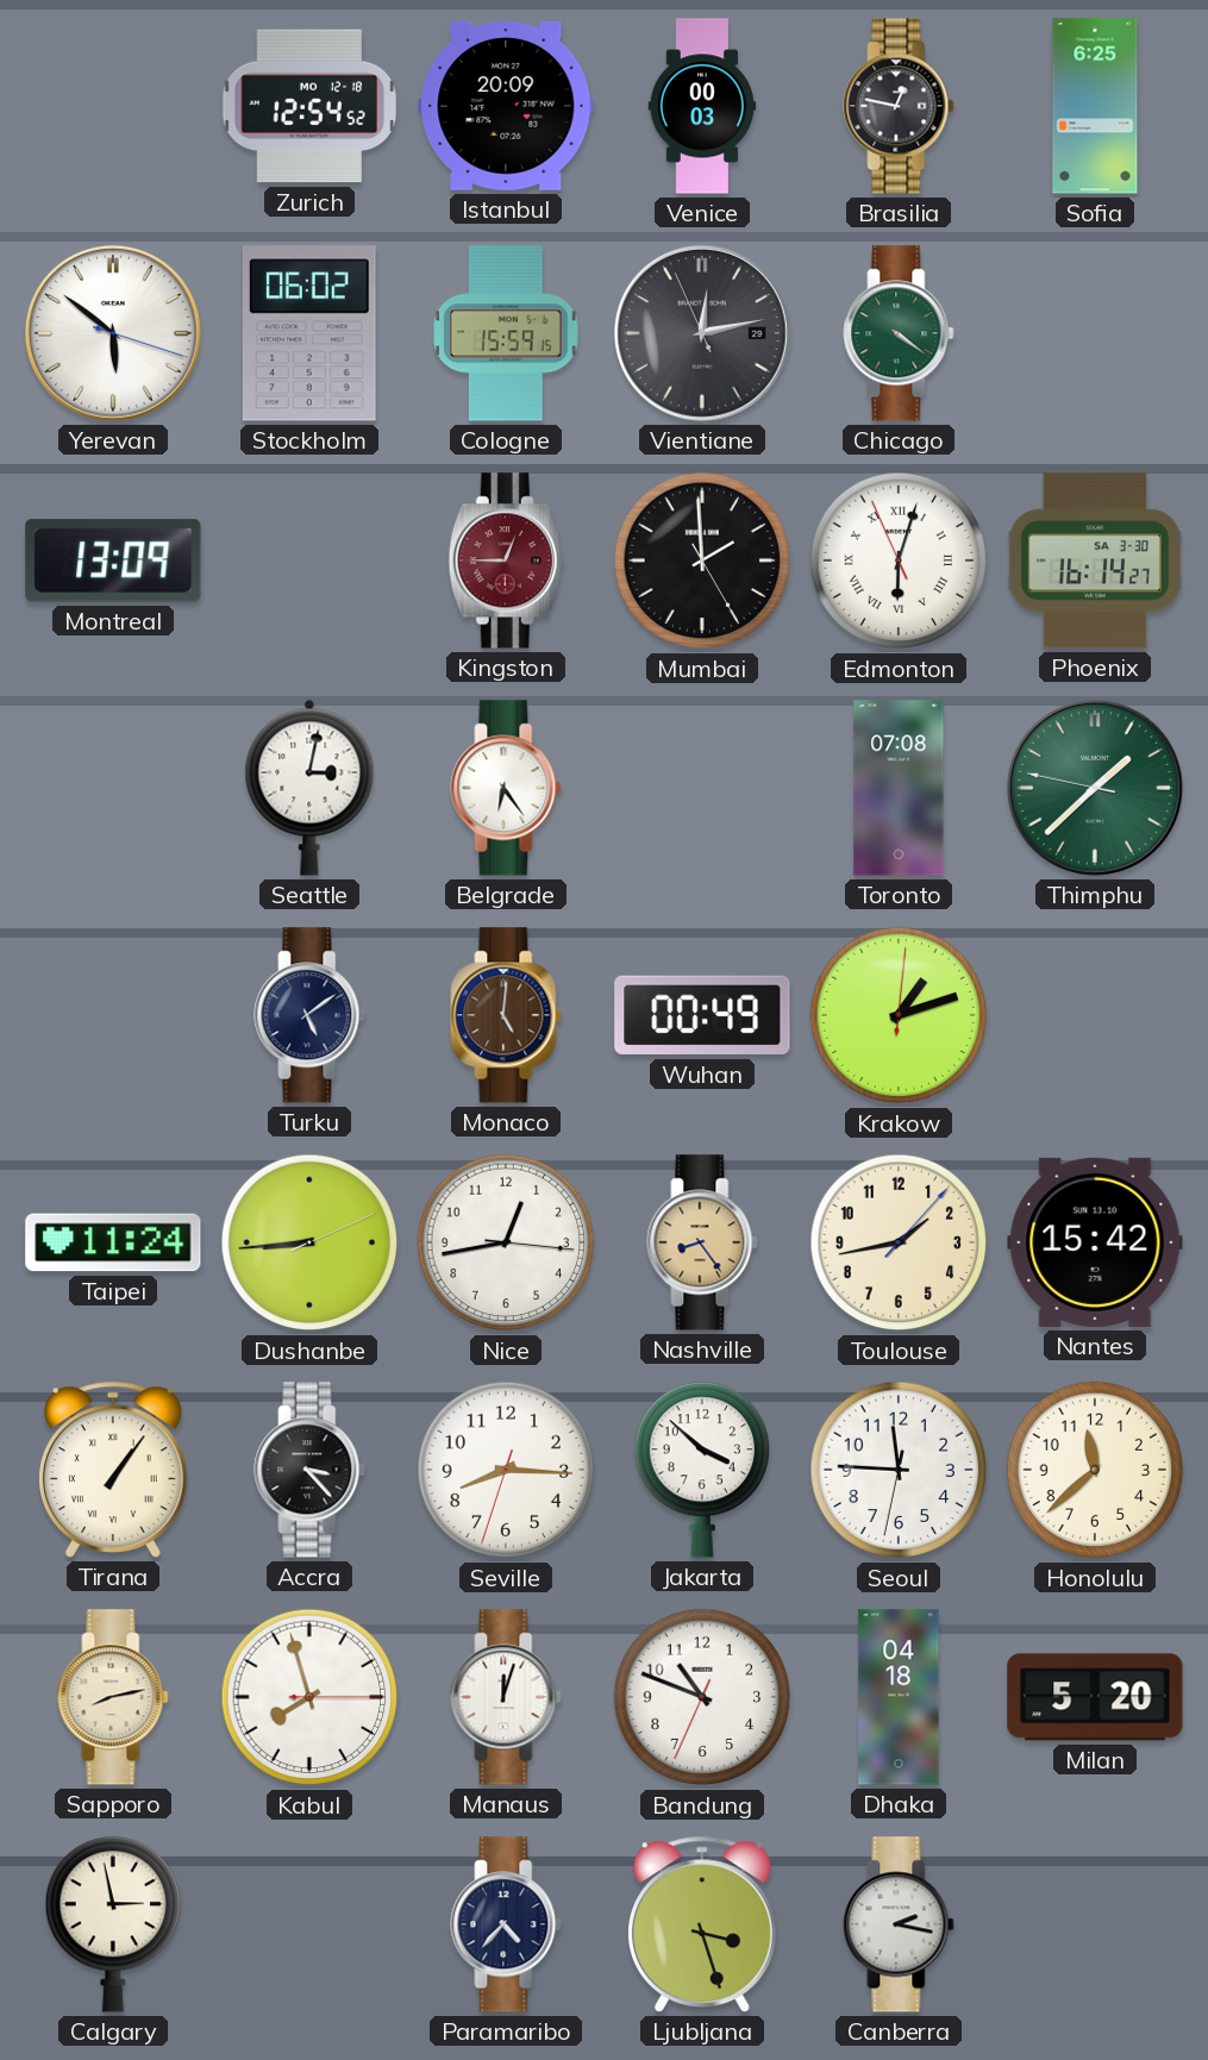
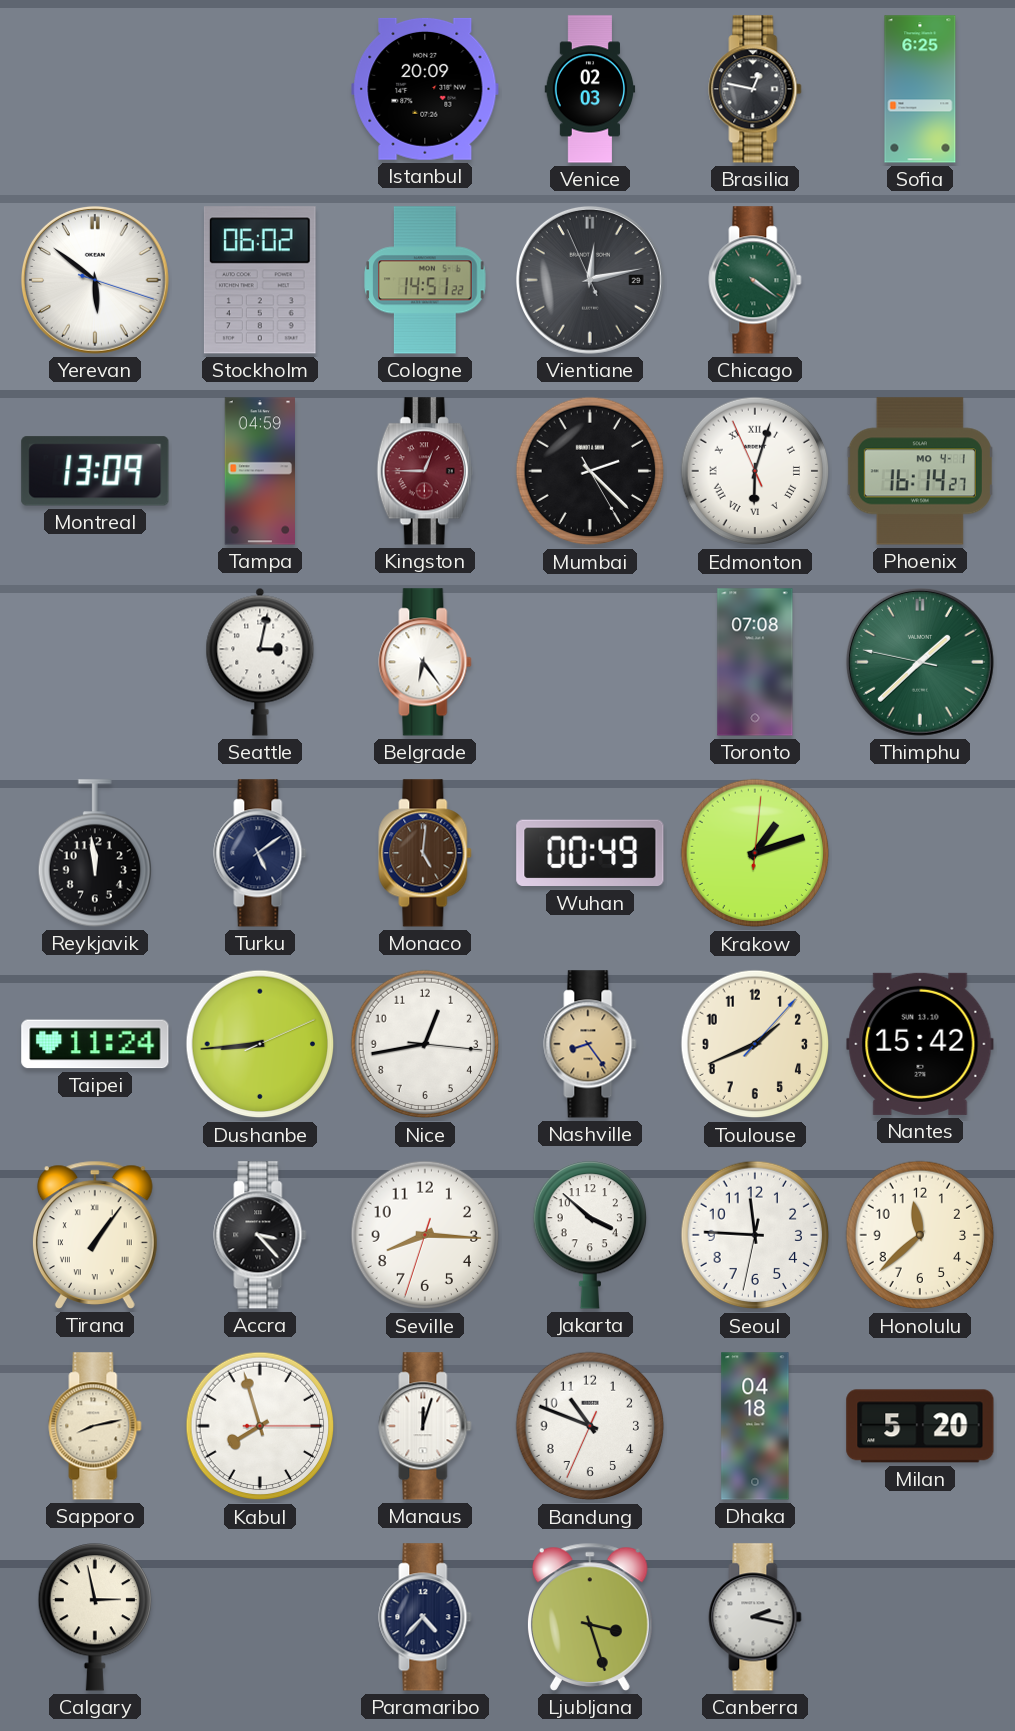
Zurich: 12:54 -> none (309, 106)
Venice: 00:03 -> 02:03 (590, 89)
Cologne: 15:59 -> 14:51 (425, 280)
Tampa: none -> 04:59 (259, 471)
Mumbai: 1:59 -> 2:22 (590, 471)
Phoenix date: SA 3-30 -> MO 4-1 (920, 471)
Reykjavik: none -> 11:59 (94, 853)
Toulouse: 1:43 -> 1:41 (755, 1044)
